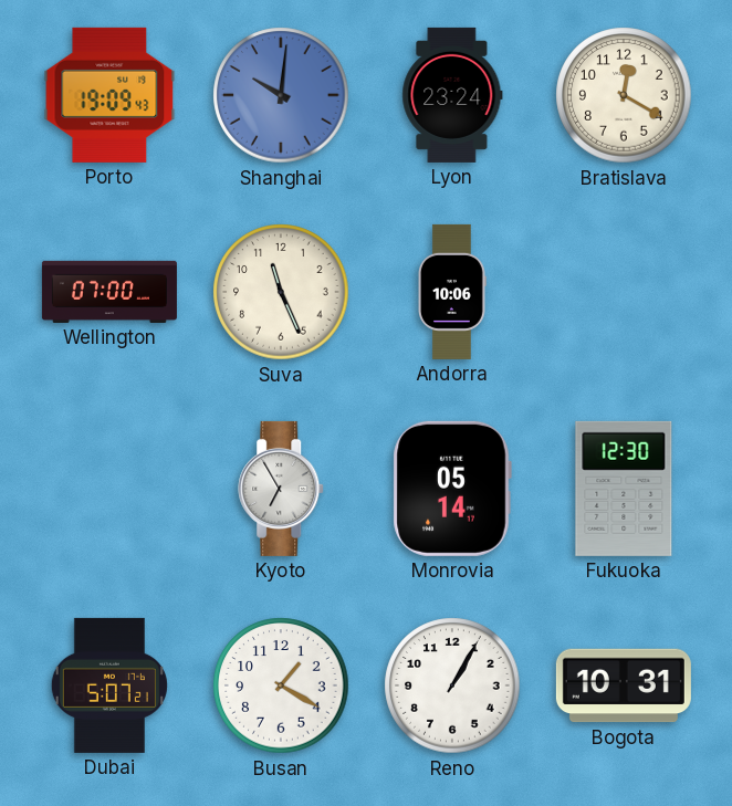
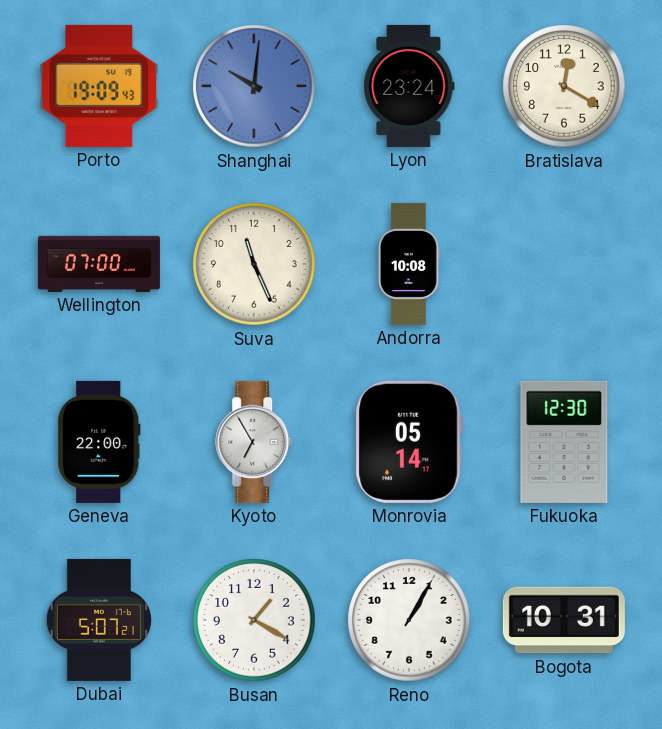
Andorra: 10:06 -> 10:08 (409, 264)
Geneva: none -> 22:00 (99, 442)
